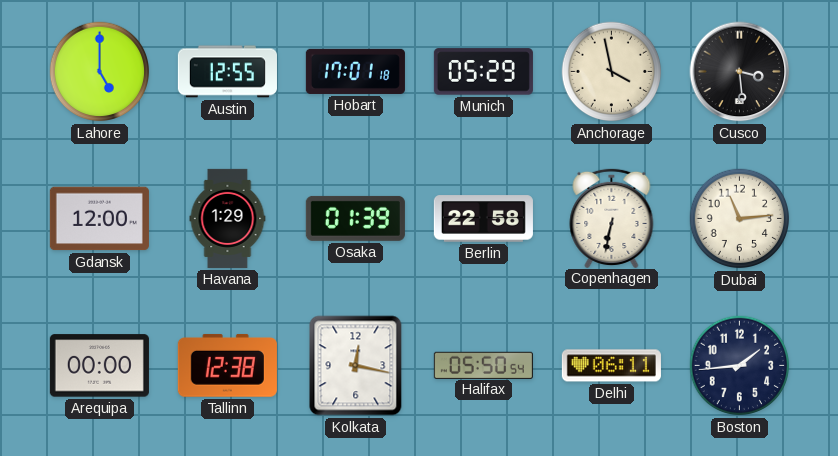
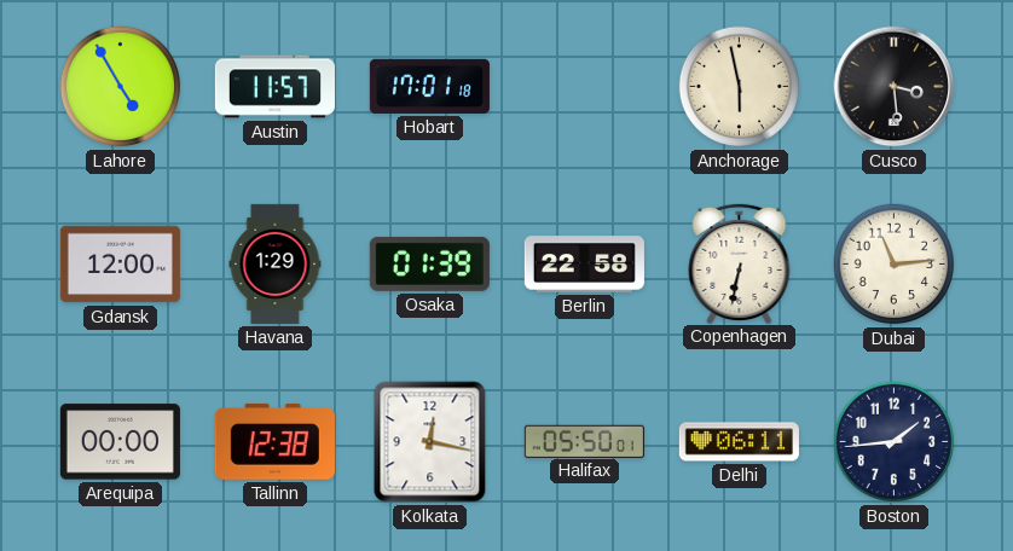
Lahore: 5:00 -> 4:55 (121, 87)
Austin: 12:55 -> 11:57 (274, 87)
Munich: 05:29 -> none (483, 72)
Anchorage: 3:58 -> 5:58 (740, 87)
Halifax: 05:50:54 -> 05:50:01 (584, 441)
